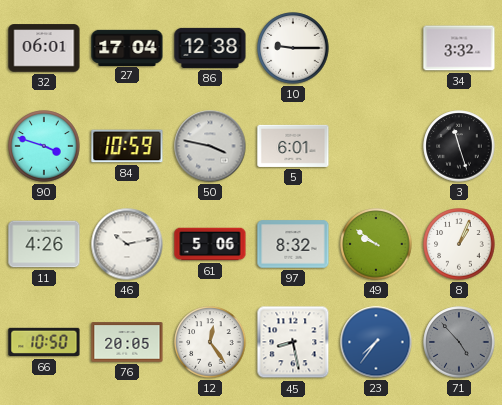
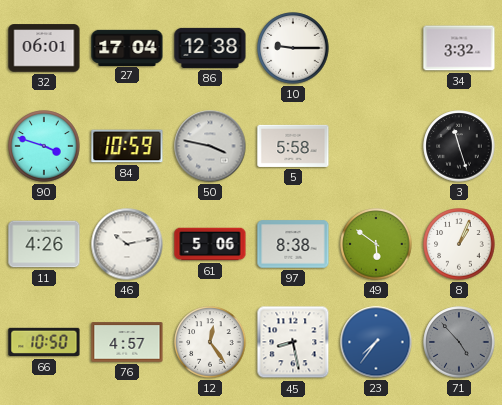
5: 6:01 -> 5:58 (293, 146)
97: 8:32 -> 8:38 (293, 244)
49: 9:51 -> 5:51 (376, 244)
76: 20:05 -> 4:57 (127, 342)
